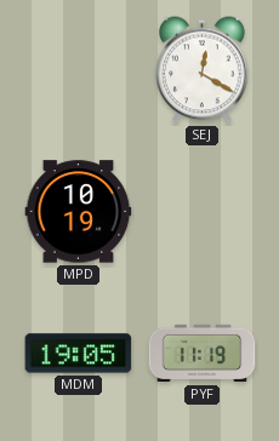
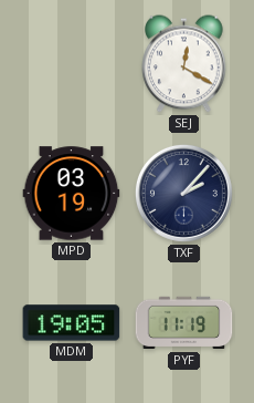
MPD: 10:19 -> 03:19 (72, 194)
TXF: none -> 2:07 (183, 193)
